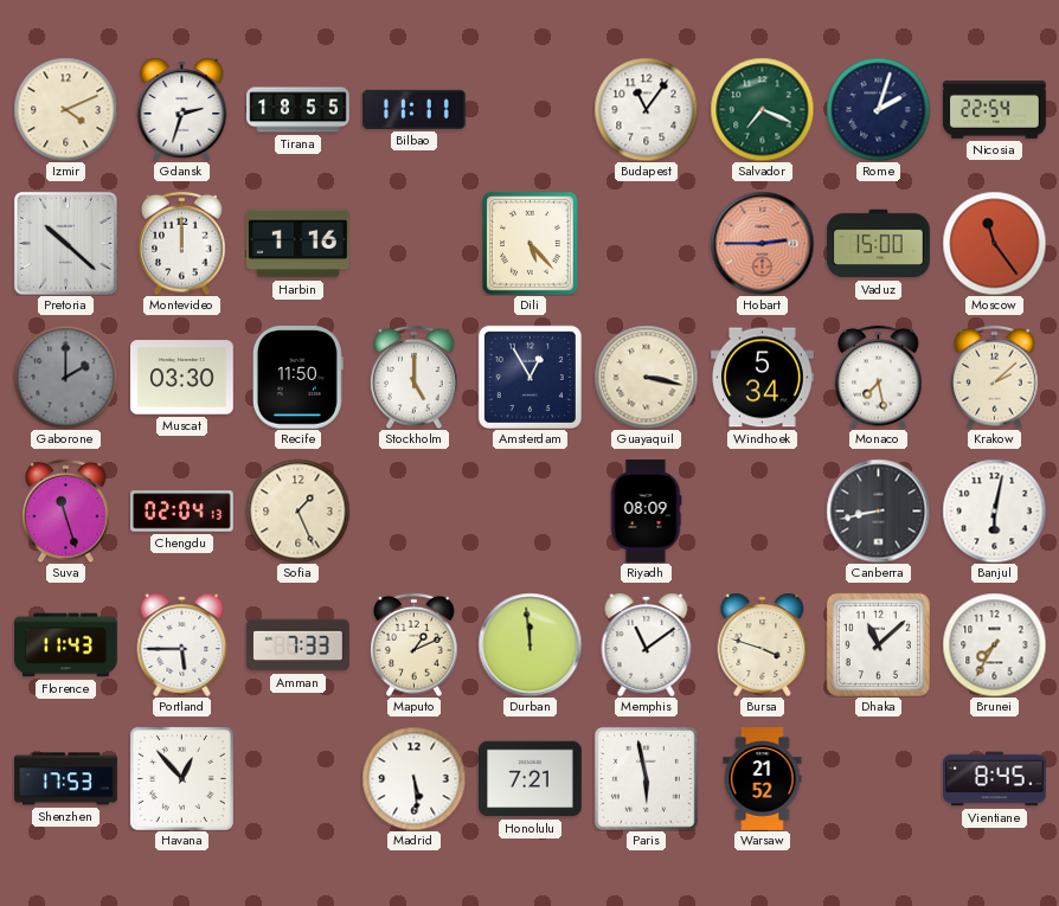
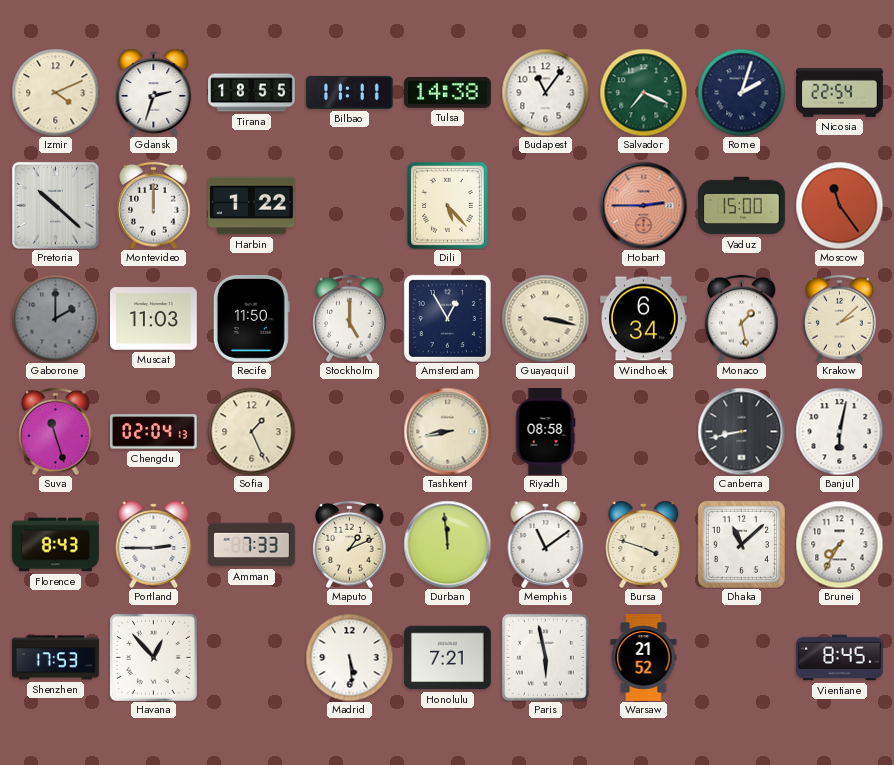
Tulsa: none -> 14:38 (448, 93)
Harbin: 1:16 -> 1:22 (252, 206)
Muscat: 03:30 -> 11:03 (154, 319)
Windhoek: 5:34 -> 6:34 (644, 319)
Monaco: 7:28 -> 1:28 (742, 318)
Tashkent: none -> 8:43 (447, 431)
Riyadh: 08:09 -> 08:58 (545, 432)
Florence: 11:43 -> 8:43 (56, 545)
Portland: 5:45 -> 2:45 (154, 544)
